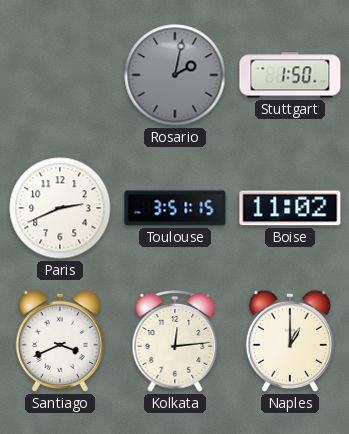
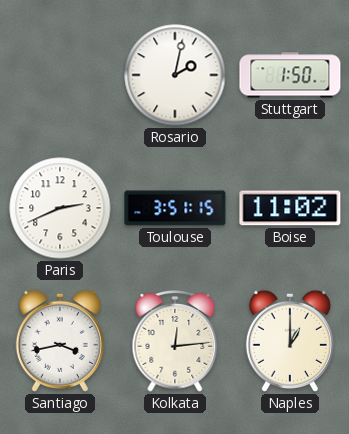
Rosario dial: grey -> white (175, 75)
Santiago: 3:41 -> 3:43 (60, 341)
